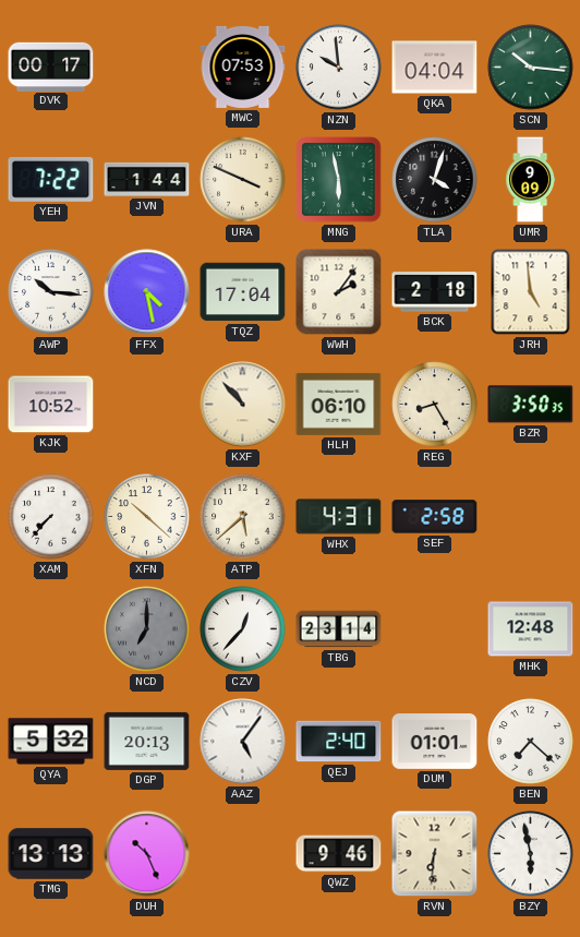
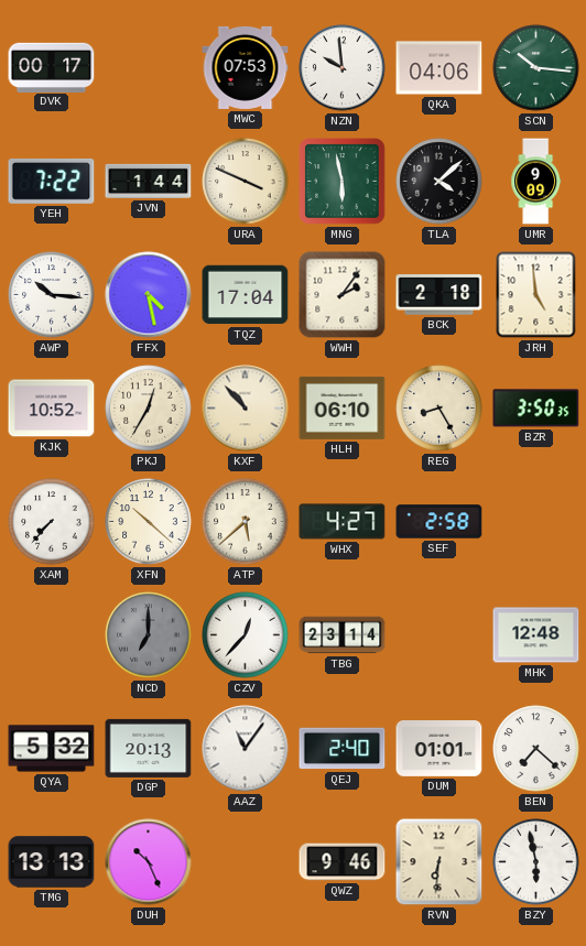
QKA: 04:04 -> 04:06 (439, 68)
TLA: 4:03 -> 4:08 (439, 182)
PKJ: none -> 12:35 (149, 409)
WHX: 4:31 -> 4:27 (343, 522)
AAZ: 5:06 -> 11:06 (246, 749)
